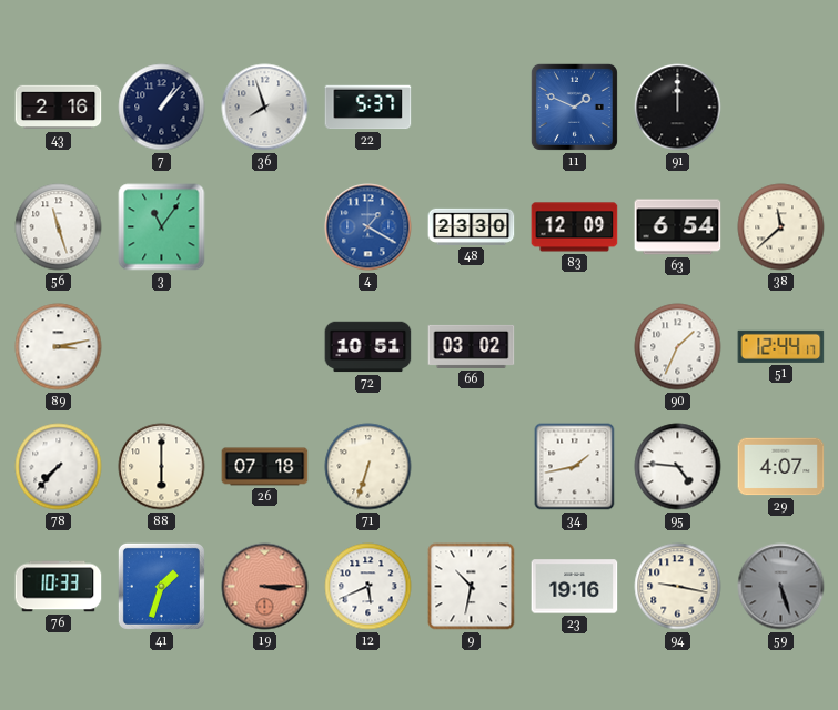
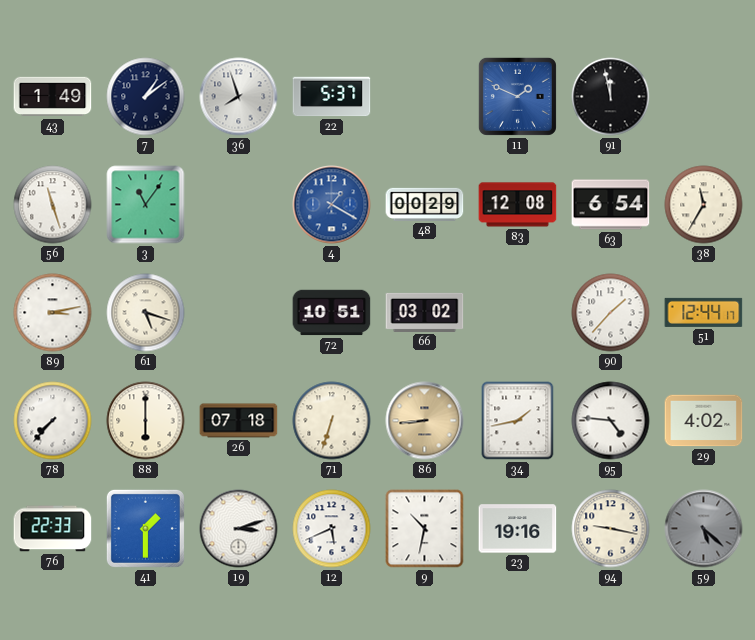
43: 2:16 -> 1:49 (53, 97)
7: 1:07 -> 1:09 (146, 97)
91: 12:00 -> 11:58 (611, 97)
48: 23:30 -> 00:29 (425, 204)
83: 12:09 -> 12:08 (518, 205)
38: 11:38 -> 11:35 (704, 205)
61: none -> 5:18 (146, 313)
90: 1:34 -> 1:37 (611, 313)
86: none -> 8:44 (425, 421)
29: 4:07 -> 4:02 (704, 421)
76: 10:33 -> 22:33 (53, 529)
41: 1:33 -> 1:30 (145, 528)
19: 3:15 -> 3:12 (239, 529)
19 dial: salmon -> white (239, 529)
59: 5:27 -> 5:22 (704, 529)
